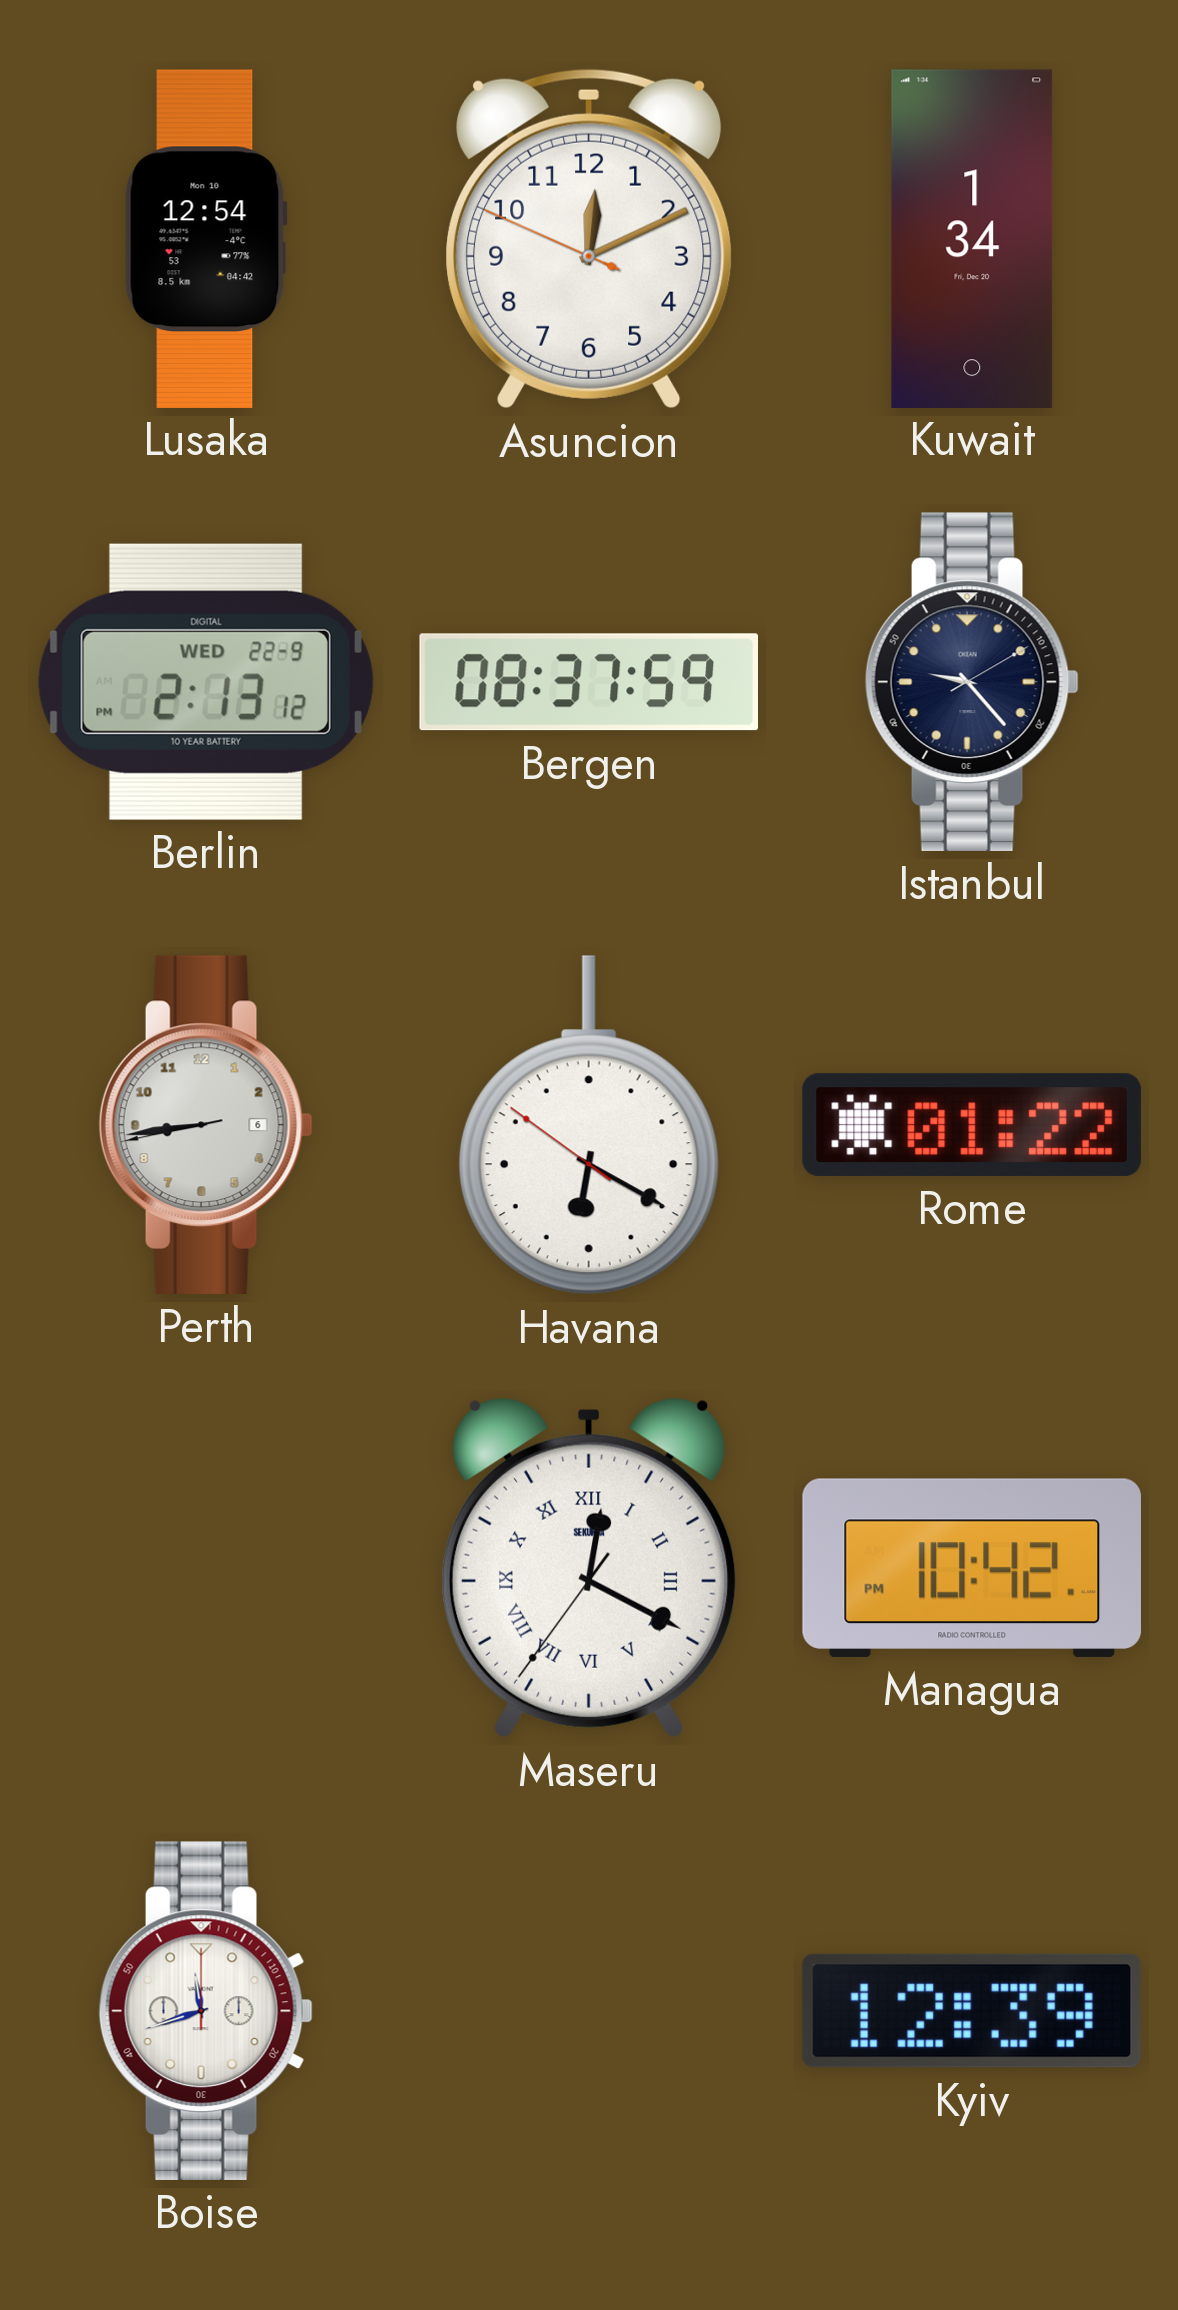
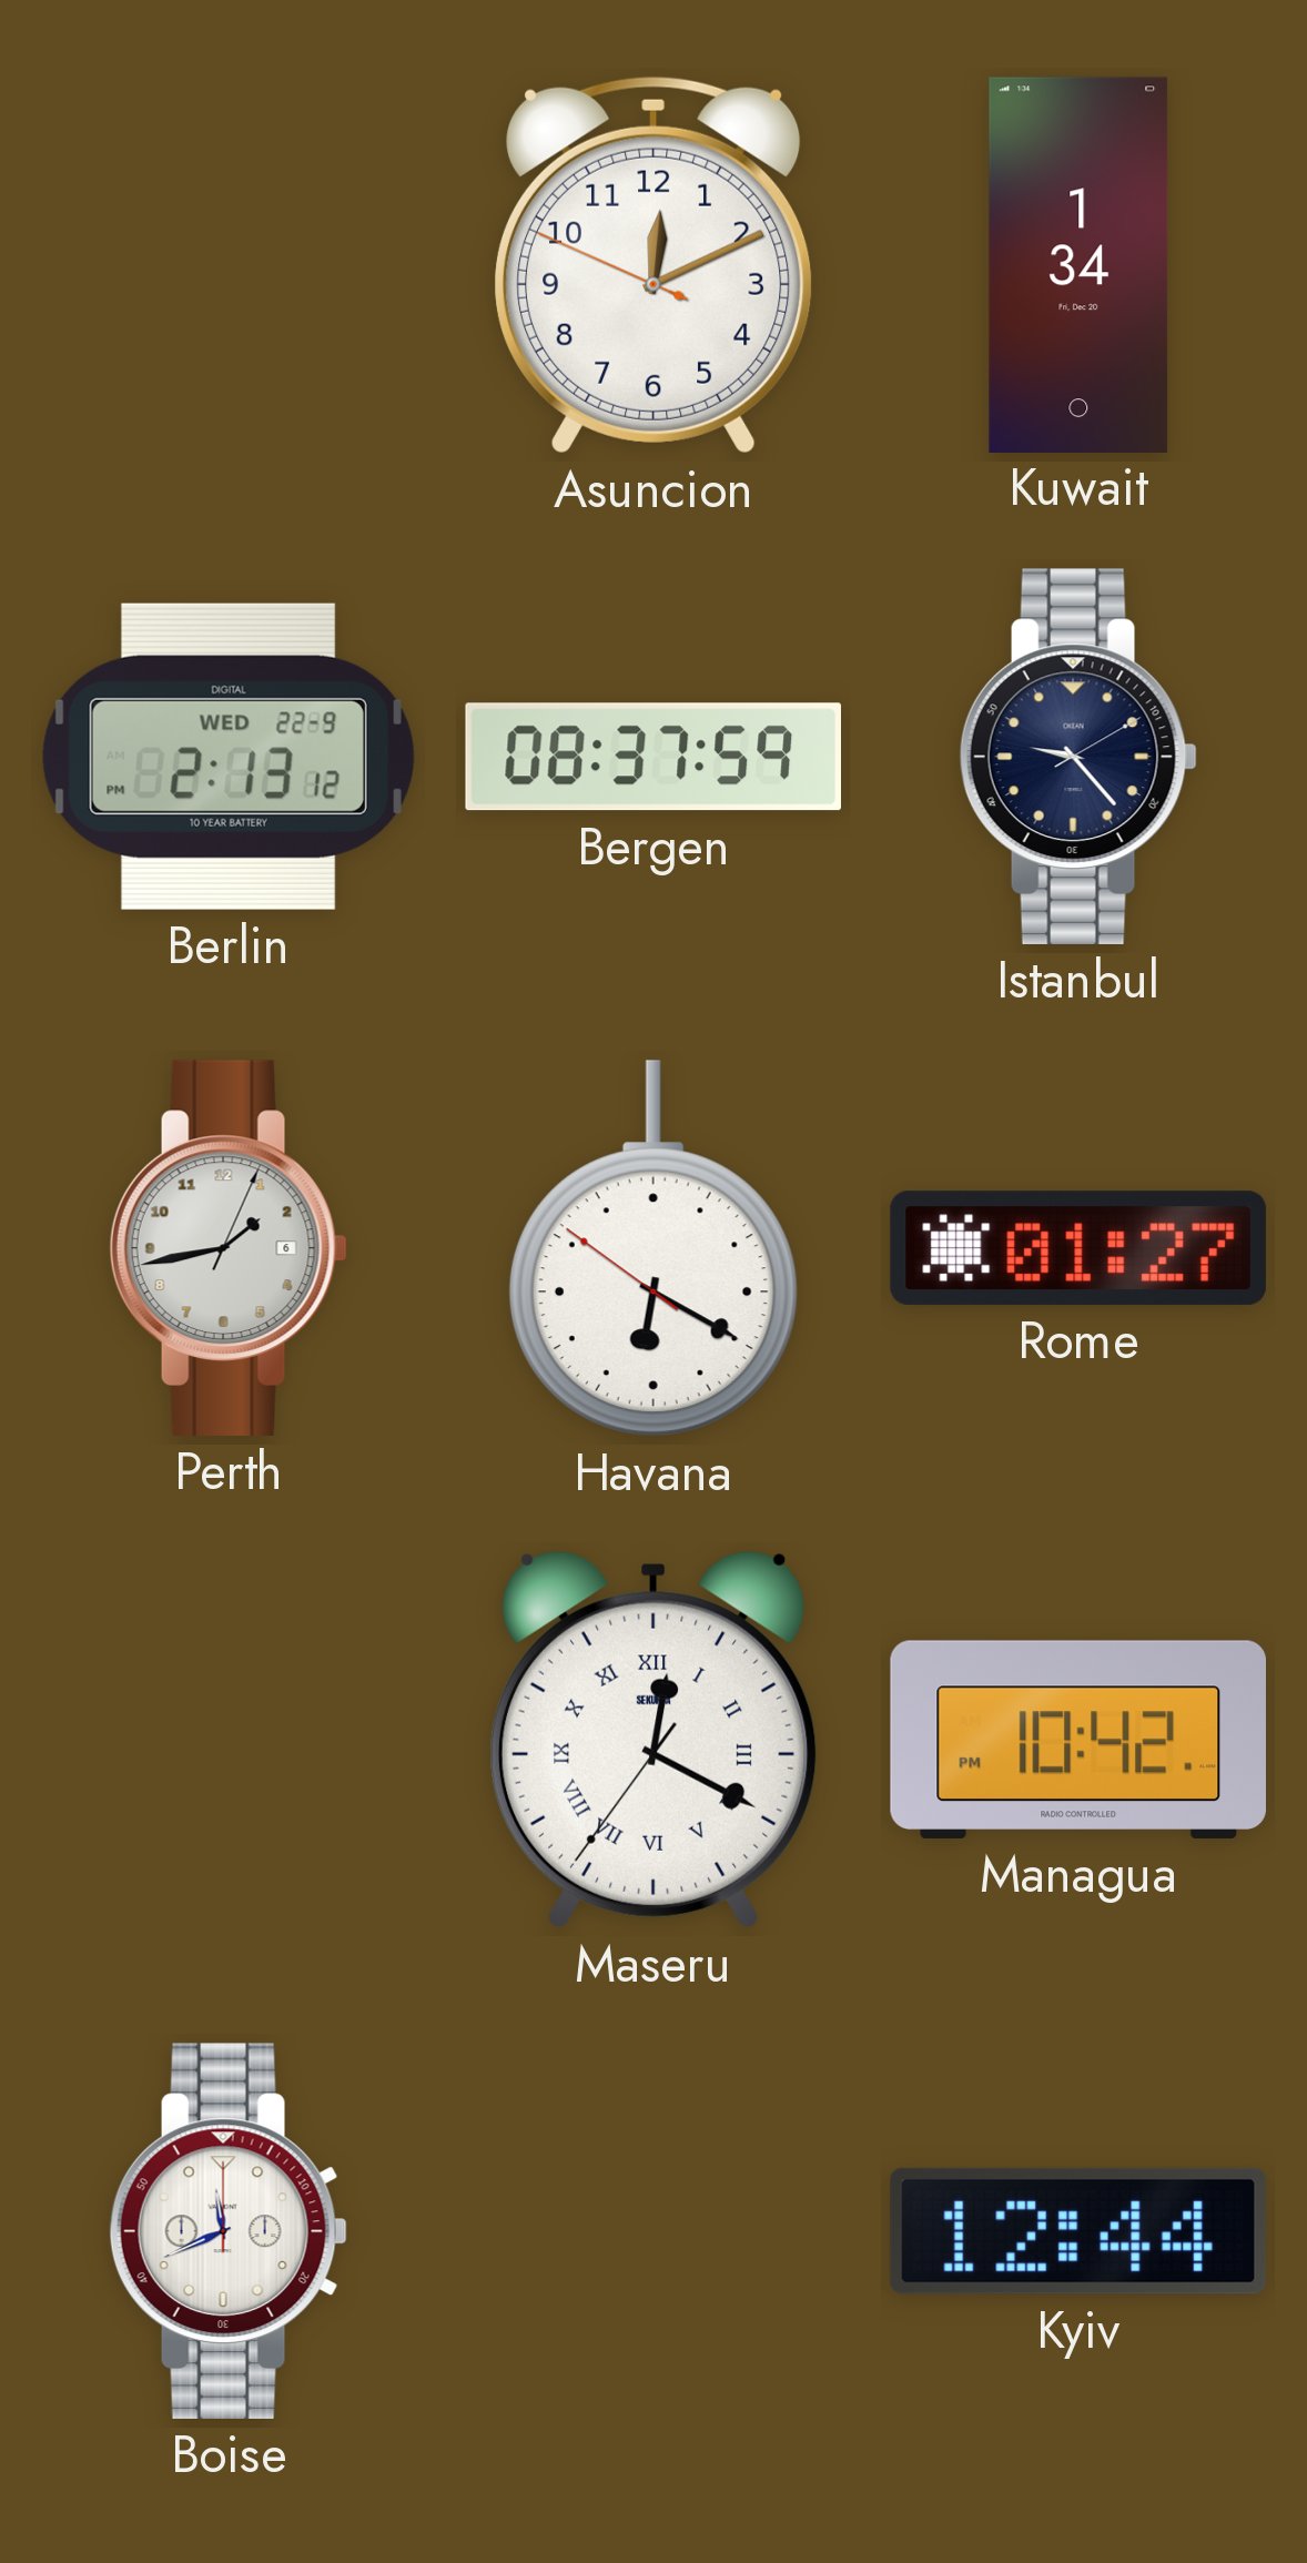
Lusaka: 12:54 -> none (206, 238)
Perth: 8:43 -> 1:43 (229, 1248)
Rome: 01:22 -> 01:27 (1078, 1248)
Boise: 11:42 -> 11:41 (229, 2231)
Kyiv: 12:39 -> 12:44 (1078, 2231)
